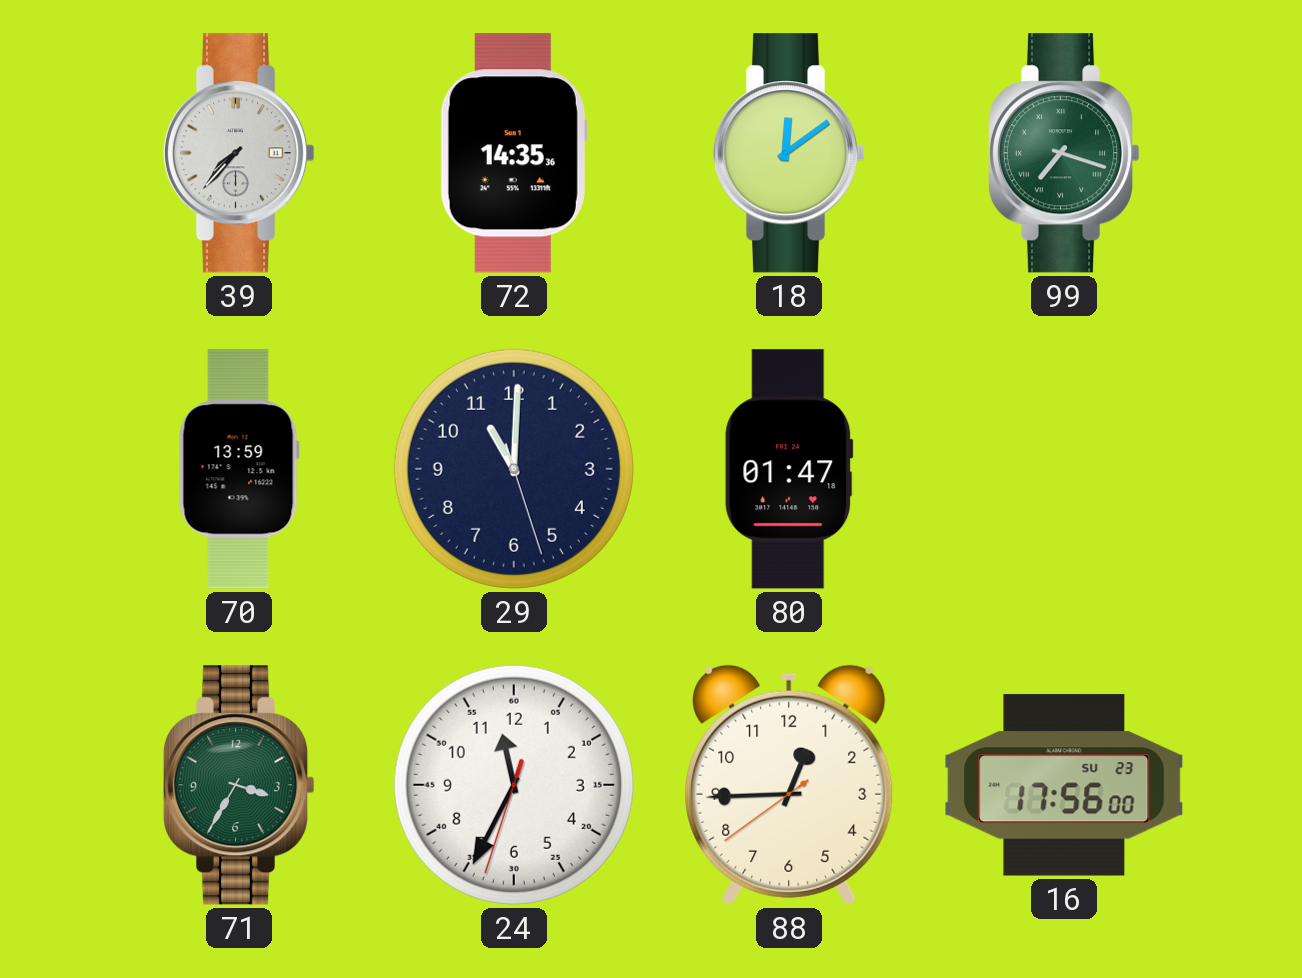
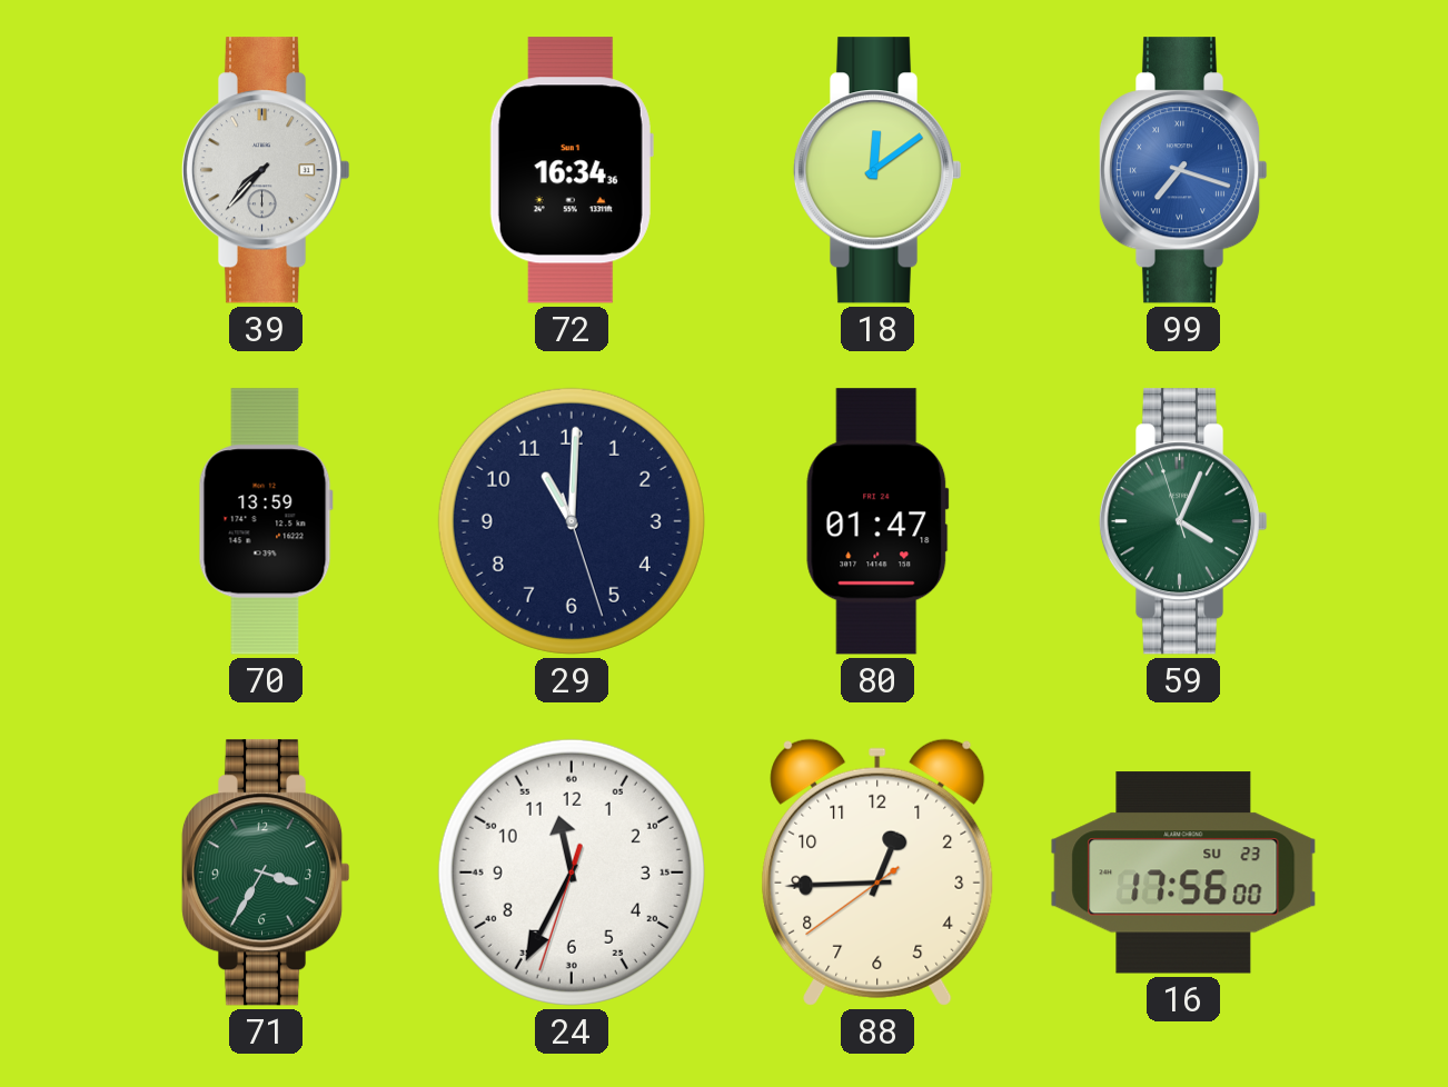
72: 14:35 -> 16:34 (572, 170)
99 dial: green -> blue (1183, 170)
59: none -> 4:03 (1183, 521)
